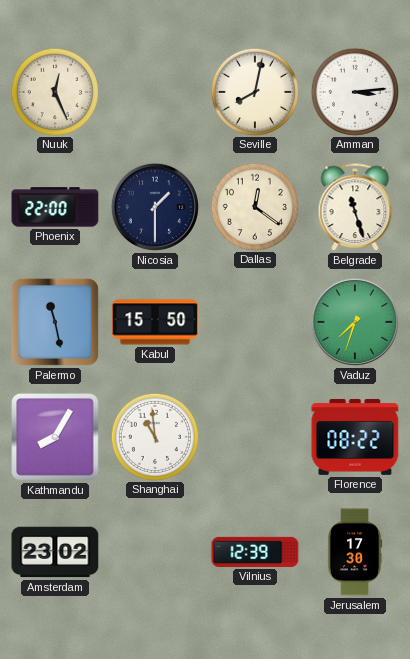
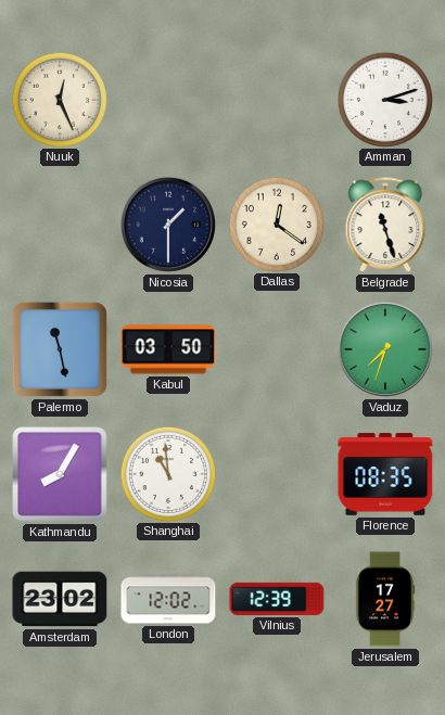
Seville: 8:02 -> none (254, 91)
Amman: 3:14 -> 3:12 (384, 99)
Phoenix: 22:00 -> none (55, 207)
Kabul: 15:50 -> 03:50 (168, 349)
Florence: 08:22 -> 08:35 (385, 474)
London: none -> 12:02 (168, 599)
Jerusalem: 17:30 -> 17:27 (385, 599)
